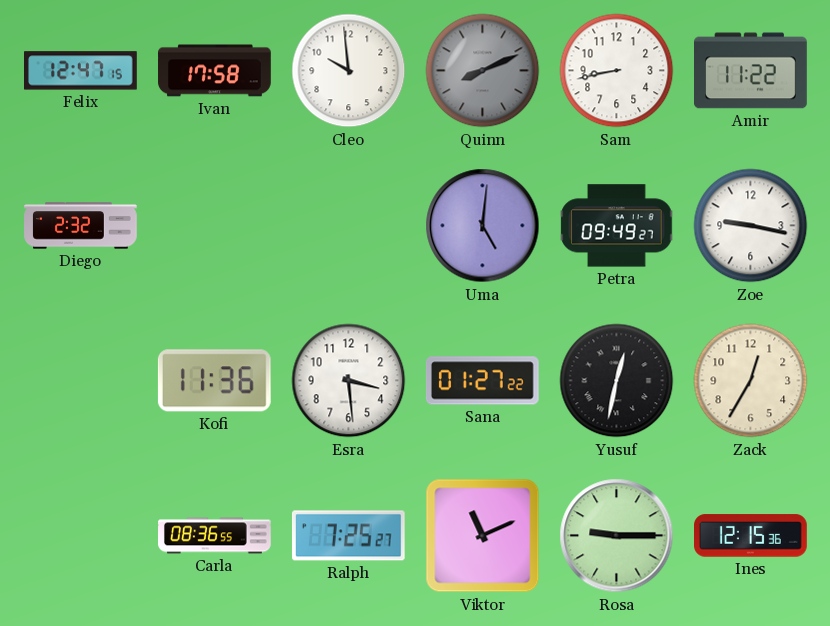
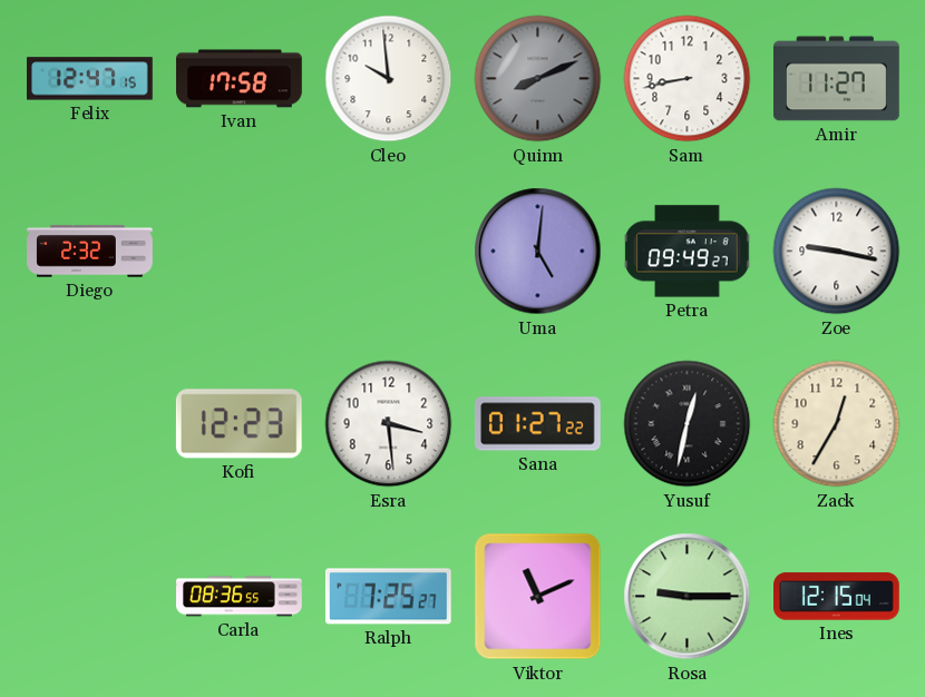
Amir: 11:22 -> 11:27 (837, 79)
Kofi: 11:36 -> 12:23 (238, 424)
Ines: 12:15:36 -> 12:15:04 (837, 597)
